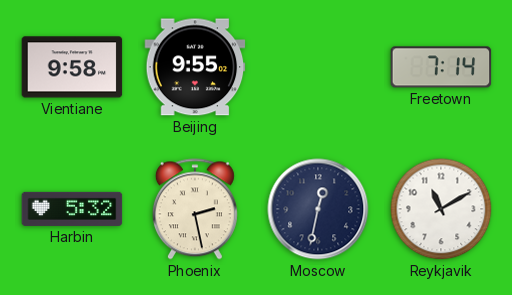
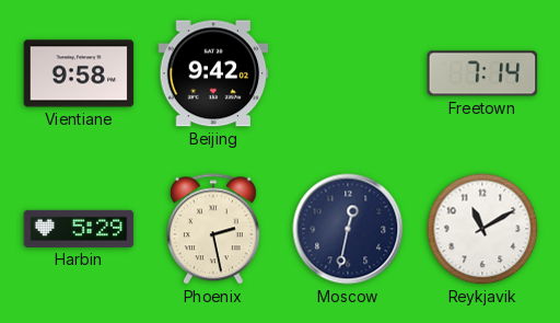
Beijing: 9:55 -> 9:42 (213, 73)
Harbin: 5:32 -> 5:29 (79, 229)
